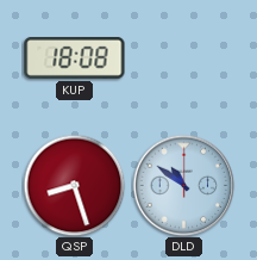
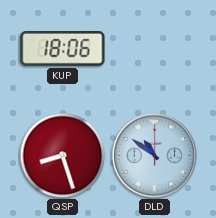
KUP: 18:08 -> 18:06 (63, 49)
